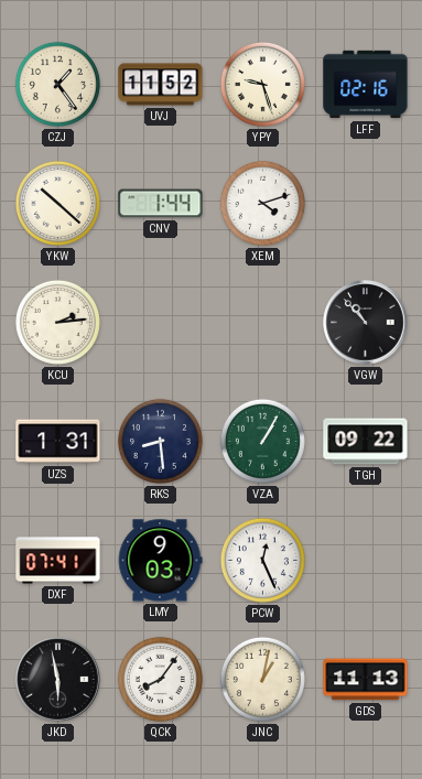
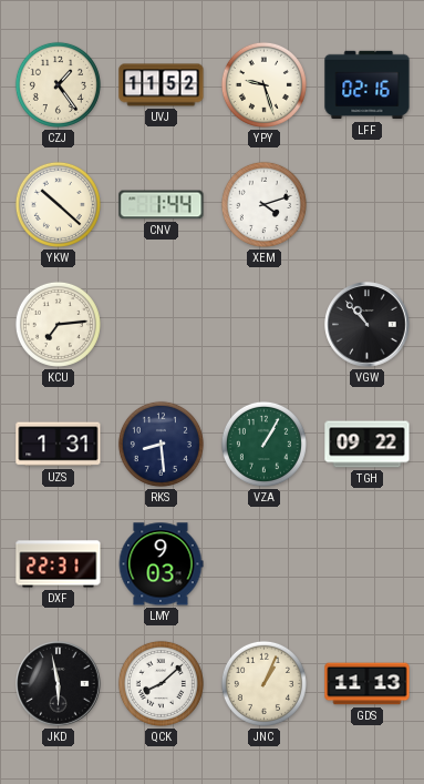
KCU: 2:14 -> 7:14 (58, 324)
DXF: 07:41 -> 22:31 (59, 564)
PCW: 12:26 -> none (262, 560)
QCK: 8:06 -> 8:08 (161, 683)
JNC: 1:02 -> 1:04 (263, 683)
